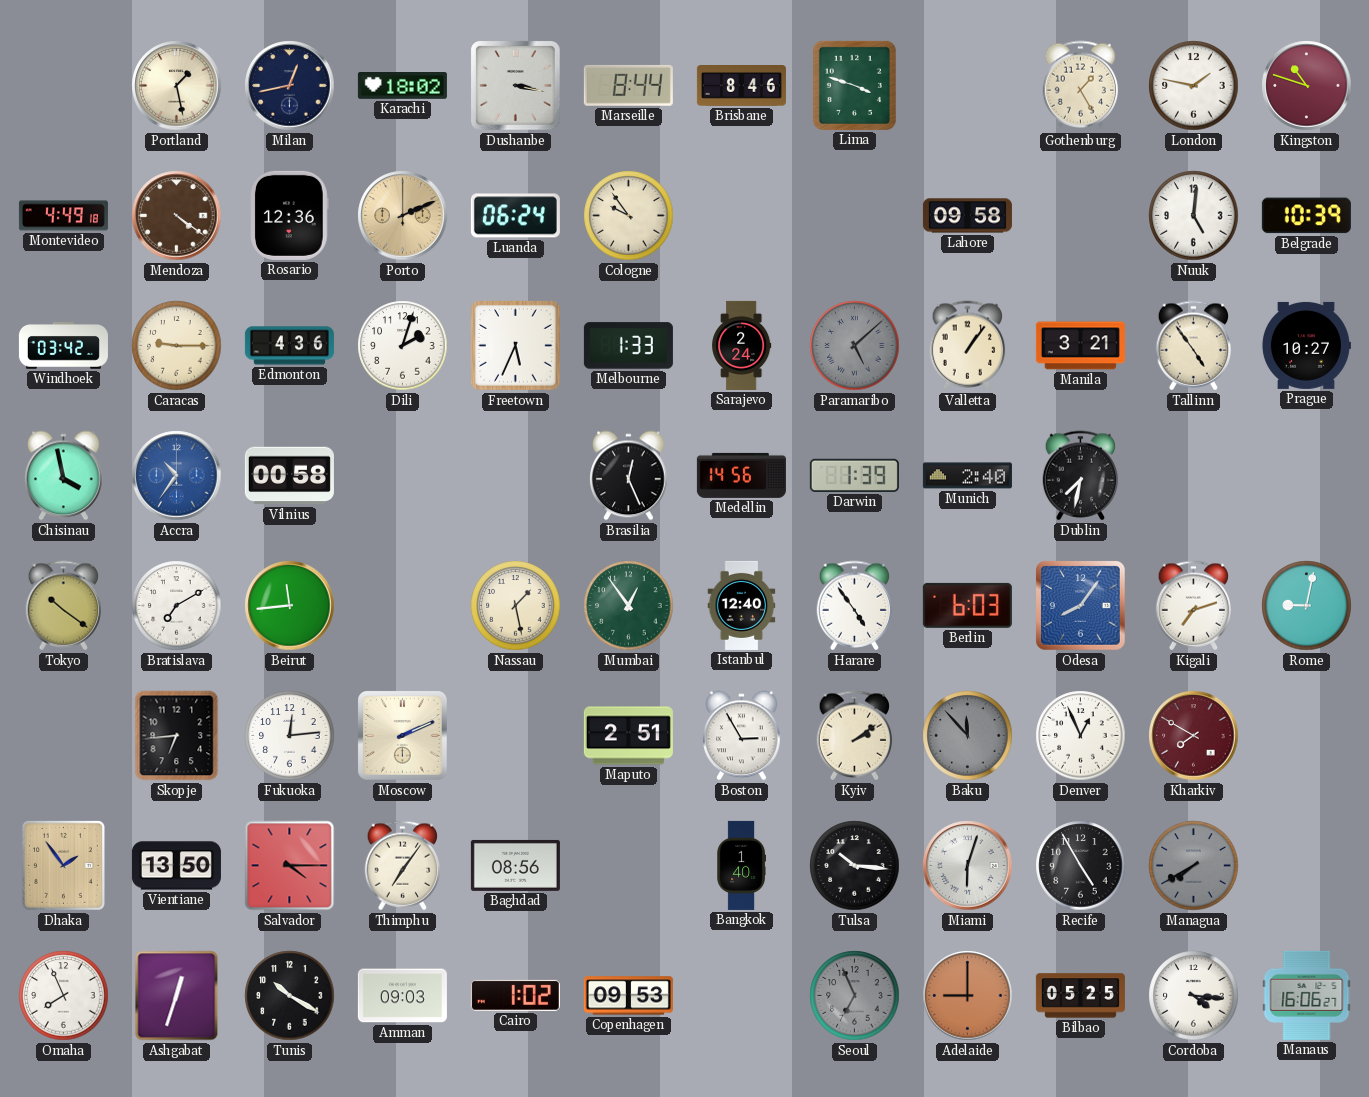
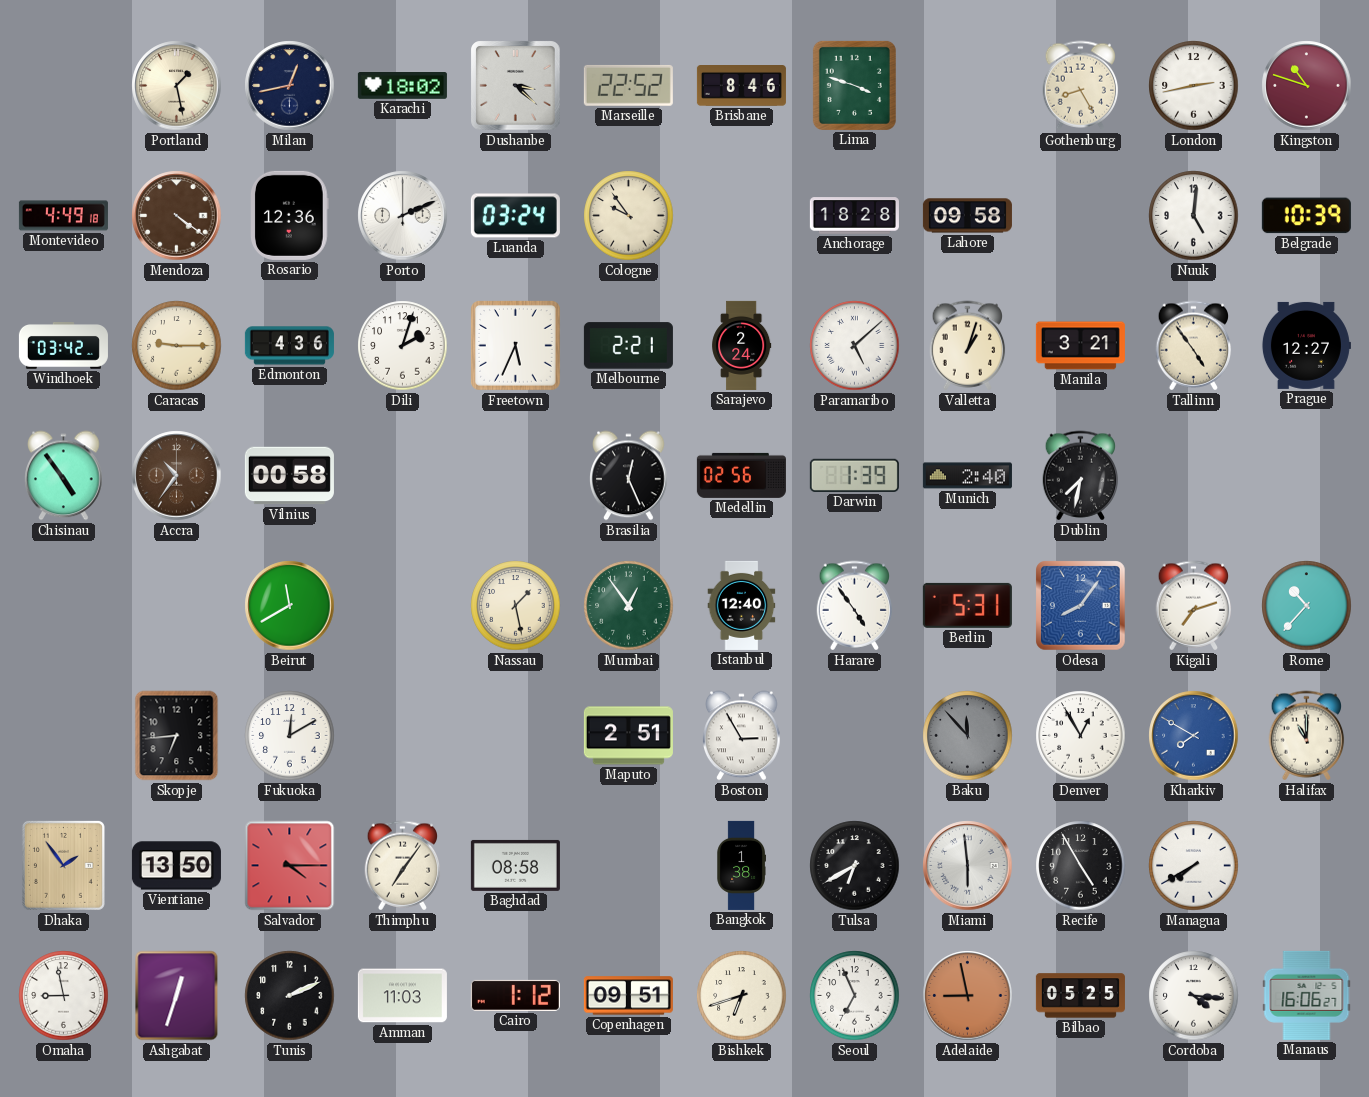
Dushanbe: 3:17 -> 3:22 (516, 86)
Marseille: 8:44 -> 22:52 (628, 85)
Gothenburg: 1:25 -> 8:25 (1081, 86)
London: 1:47 -> 2:43 (1194, 86)
Porto dial: champagne -> white (403, 216)
Luanda: 06:24 -> 03:24 (515, 216)
Anchorage: none -> 18:28 (854, 216)
Melbourne: 1:33 -> 2:21 (628, 346)
Paramaribo dial: grey -> white (855, 346)
Valletta: 1:06 -> 1:03 (968, 346)
Prague: 10:27 -> 12:27 (1306, 345)
Chisinau: 3:58 -> 4:54 (64, 476)
Accra dial: blue -> brown (177, 476)
Medellin: 14:56 -> 02:56 (741, 475)
Tokyo: 10:21 -> none (64, 606)
Bratislava: 7:10 -> none (177, 606)
Beirut: 11:44 -> 11:40 (290, 606)
Berlin: 6:03 -> 5:31 (967, 605)
Rome: 9:02 -> 10:37 (1307, 606)
Fukuoka: 12:14 -> 12:10 (290, 736)
Moscow: 2:11 -> none (403, 736)
Kyiv: 2:09 -> none (855, 736)
Denver: 12:56 -> 12:55 (1081, 736)
Kharkiv dial: burgundy -> blue (1194, 736)
Halifax: none -> 11:00 (1307, 736)
Baghdad: 08:56 -> 08:58 (515, 865)
Bangkok: 1:40 -> 1:38 (741, 865)
Tulsa: 10:16 -> 6:40 (855, 866)
Miami: 6:03 -> 5:59 (968, 866)
Managua dial: grey -> white (1194, 866)
Omaha: 7:56 -> 8:58 (64, 996)
Tunis: 10:20 -> 2:11 (290, 996)
Amman: 09:03 -> 11:03 (402, 996)
Cairo: 1:02 -> 1:12 (515, 995)
Copenhagen: 09:53 -> 09:51 (628, 996)
Bishkek: none -> 6:42 (742, 996)
Seoul dial: grey -> white (855, 996)
Adelaide: 9:00 -> 8:58 (968, 996)
